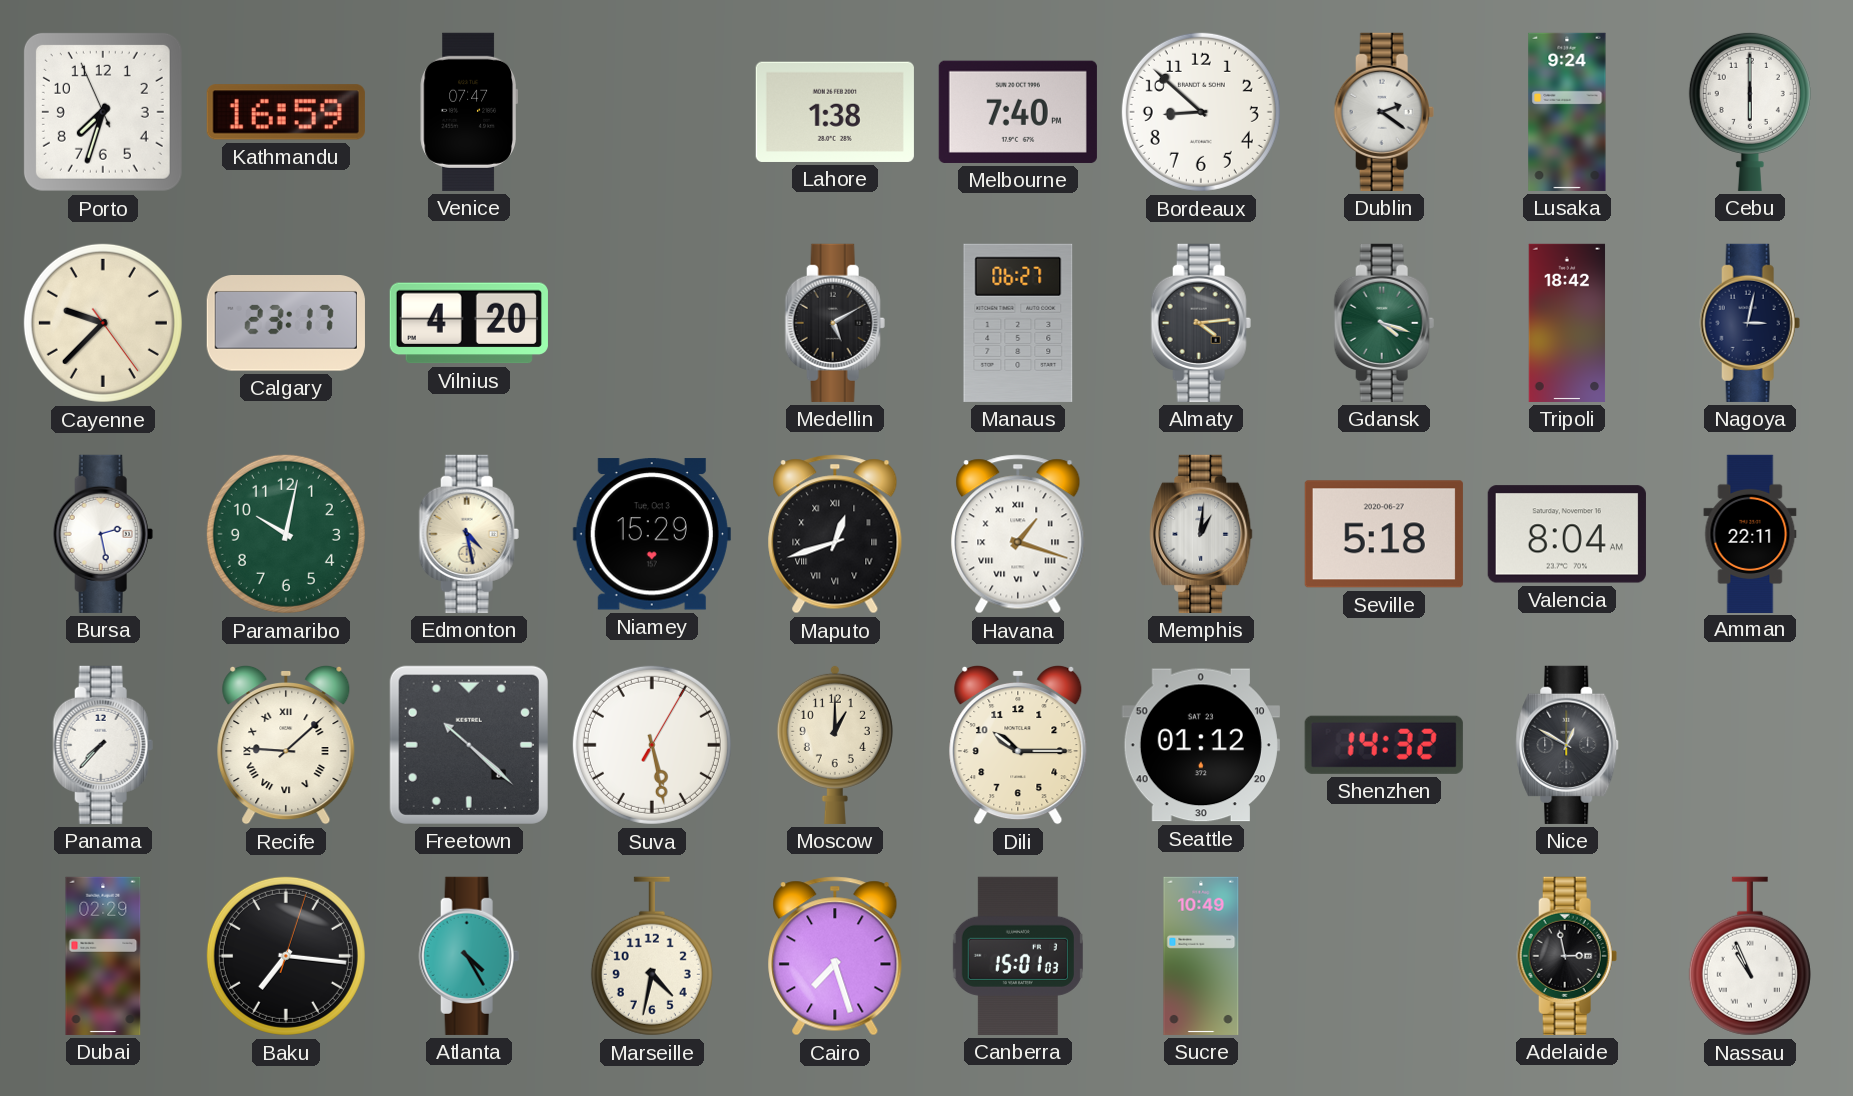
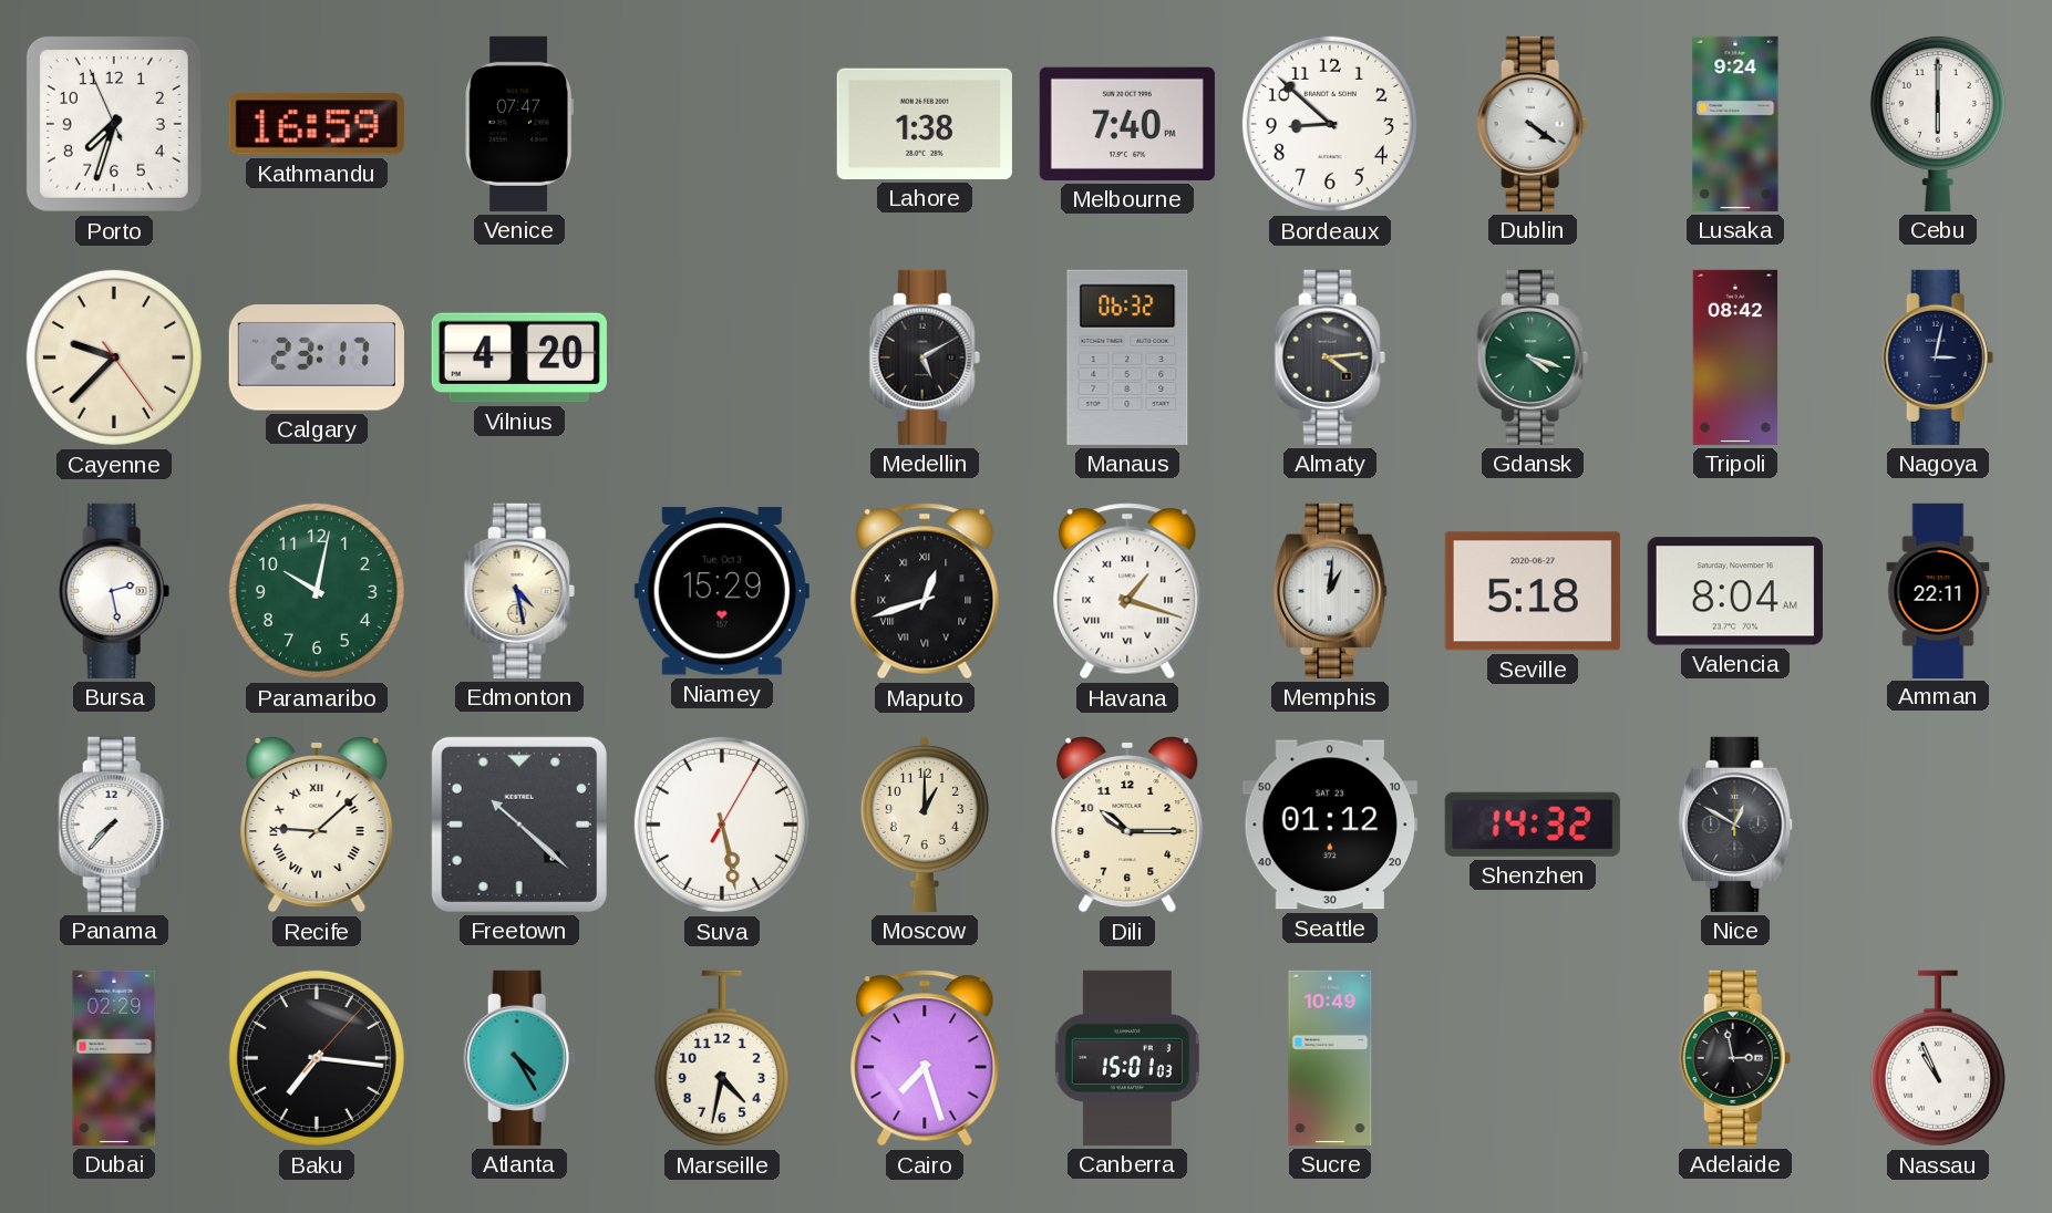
Dublin: 2:21 -> 4:21 (1533, 124)
Manaus: 06:27 -> 06:32 (1127, 357)
Tripoli: 18:42 -> 08:42 (1735, 357)
Baku: 7:16:03 -> 7:16:07 (317, 1058)
